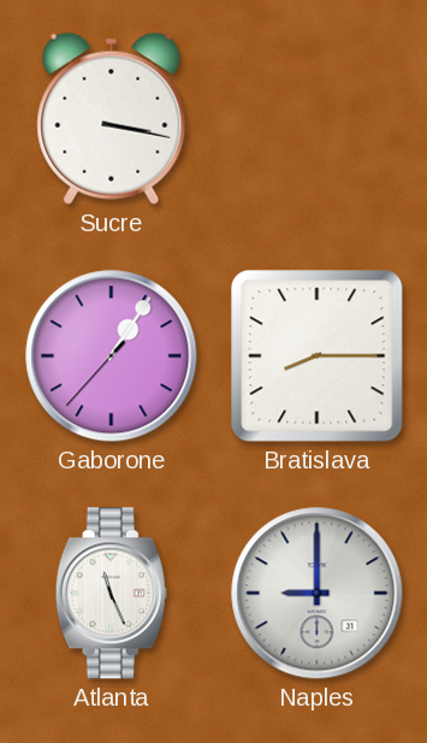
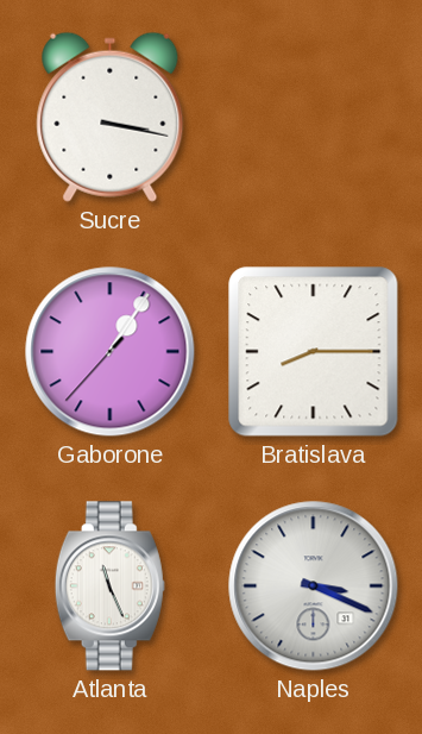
Naples: 9:00 -> 3:19 (314, 586)
